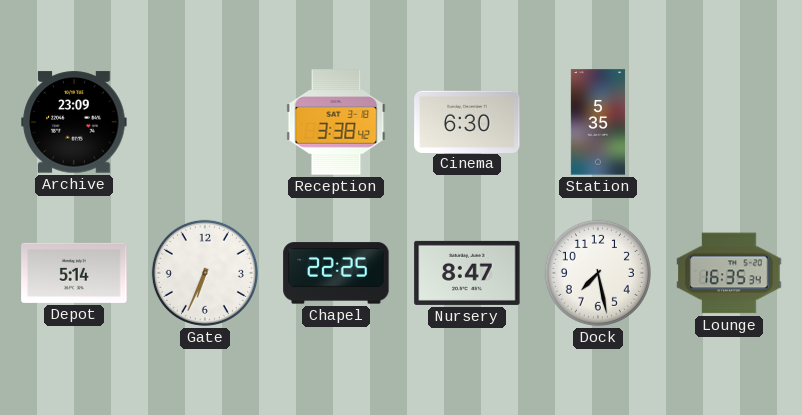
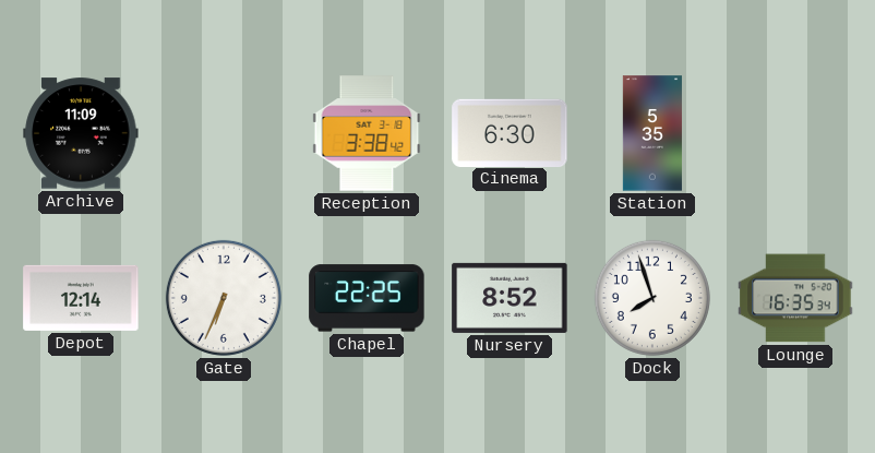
Archive: 23:09 -> 11:09 (81, 133)
Depot: 5:14 -> 12:14 (81, 298)
Nursery: 8:47 -> 8:52 (510, 298)
Dock: 7:28 -> 7:57 (652, 298)
